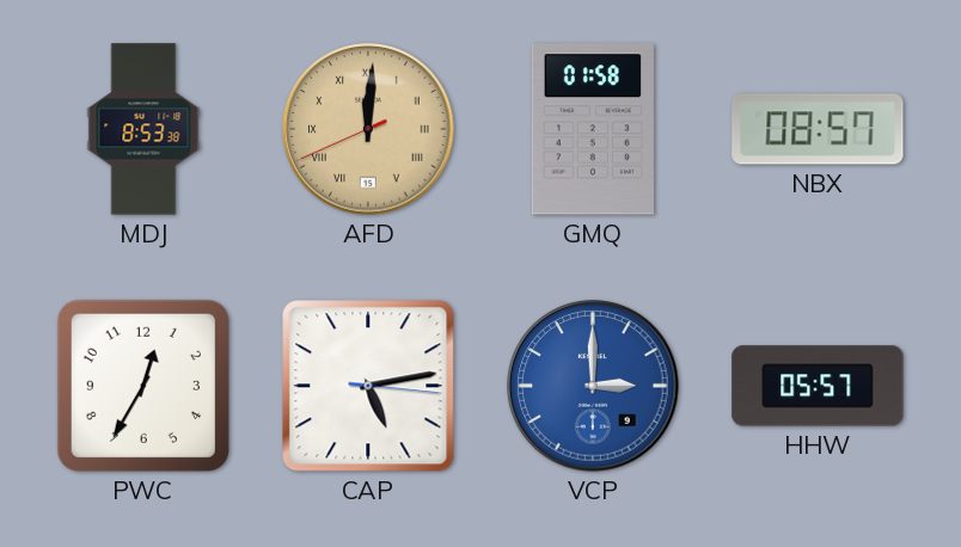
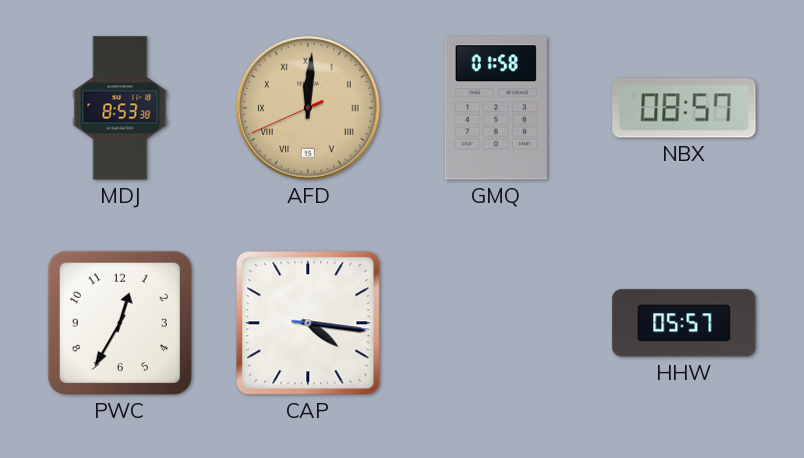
CAP: 5:13 -> 4:16 (308, 323)
VCP: 3:00 -> none (593, 386)
